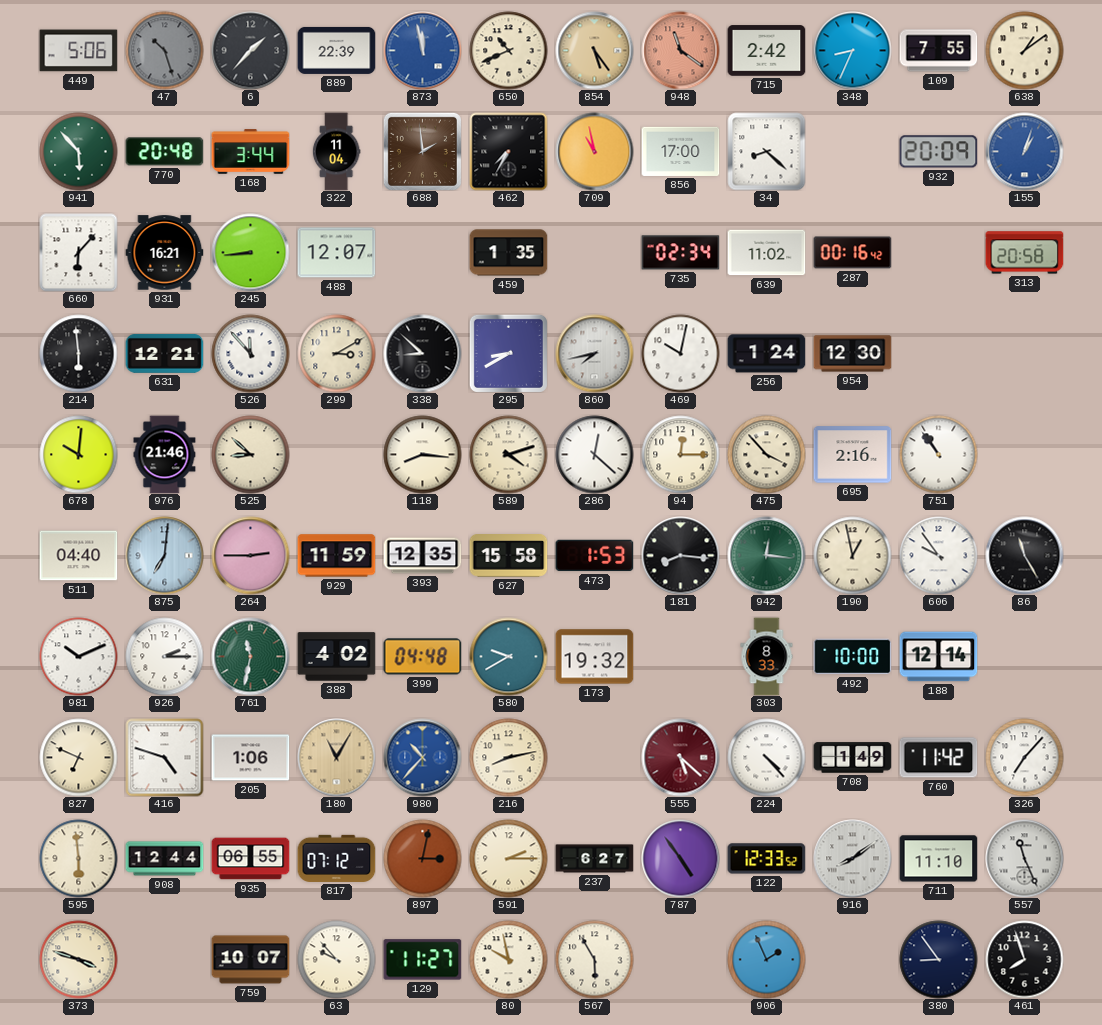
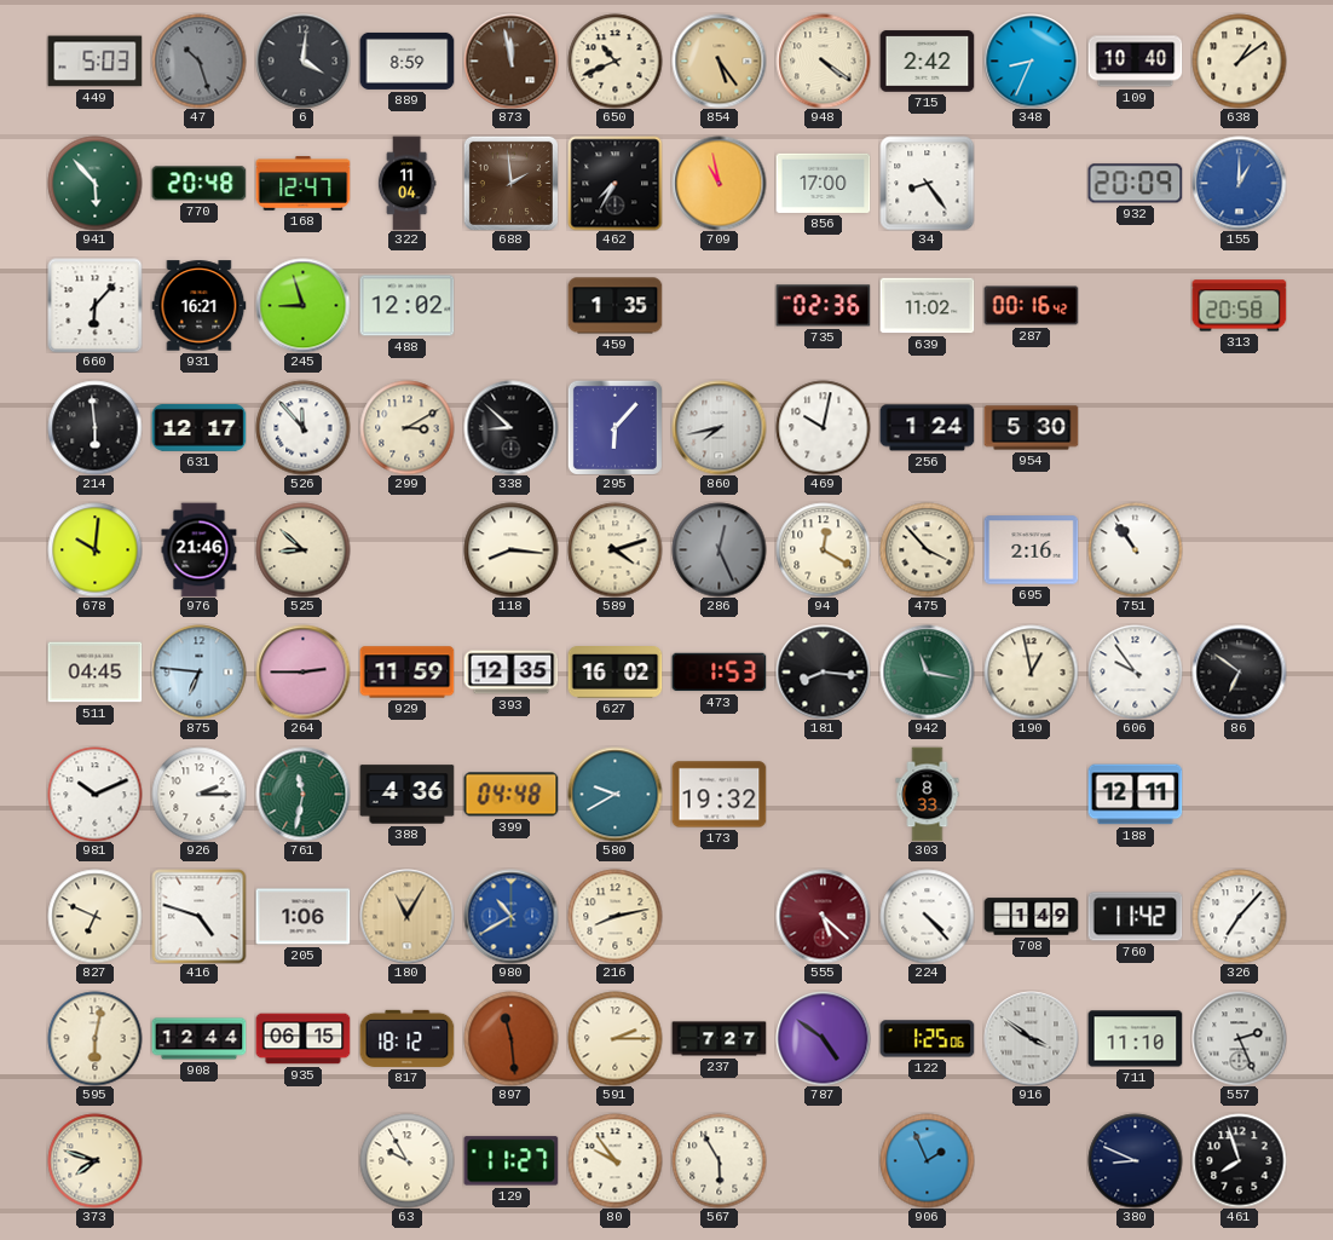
449: 5:06 -> 5:03 (94, 62)
6: 1:37 -> 4:01 (302, 60)
889: 22:39 -> 8:59 (406, 60)
873 dial: blue -> brown (510, 60)
948: 11:21 -> 4:21 (823, 60)
948 dial: salmon -> cream (823, 60)
109: 7:55 -> 10:40 (1135, 62)
168: 3:44 -> 12:47 (302, 184)
34: 8:22 -> 8:24 (927, 183)
155: 1:03 -> 1:00 (1239, 183)
245: 8:44 -> 8:57 (302, 305)
488: 12:07 -> 12:02 (406, 306)
735: 02:34 -> 02:36 (823, 306)
631: 12:21 -> 12:17 (198, 427)
295: 8:40 -> 6:07 (614, 427)
954: 12:30 -> 5:30 (1031, 428)
286: 12:22 -> 12:26 (719, 549)
286 dial: white -> grey (719, 549)
94: 12:15 -> 12:20 (823, 549)
511: 04:40 -> 04:45 (94, 673)
875: 7:01 -> 6:46 (198, 671)
627: 15:58 -> 16:02 (614, 673)
942: 12:16 -> 11:17 (927, 671)
86: 11:25 -> 6:51 (1239, 671)
388: 4:02 -> 4:36 (406, 795)
492: 10:00 -> none (852, 657)
188: 12:14 -> 12:11 (1135, 795)
980: 10:37 -> 10:40 (510, 916)
595: 5:59 -> 6:02 (94, 1038)
935: 06:55 -> 06:15 (302, 1039)
817: 07:12 -> 18:12 (406, 1038)
897: 3:02 -> 11:29 (510, 1038)
237: 6:27 -> 7:27 (719, 1039)
787: 4:54 -> 4:51 (823, 1038)
122: 12:33 -> 1:25 (927, 1039)
916: 8:09 -> 3:51 (1031, 1038)
557: 11:26 -> 2:26 (1239, 1038)
373: 3:48 -> 7:48 (94, 1160)
759: 10:07 -> none (250, 960)
63: 9:53 -> 9:55 (406, 1160)
80: 9:58 -> 9:54 (614, 1160)
380: 8:54 -> 8:49 (1135, 1160)
